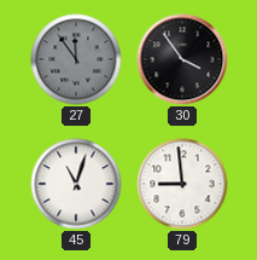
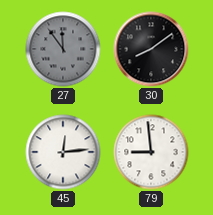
30: 3:54 -> 8:09 (151, 49)
45: 11:03 -> 12:14 (63, 152)
